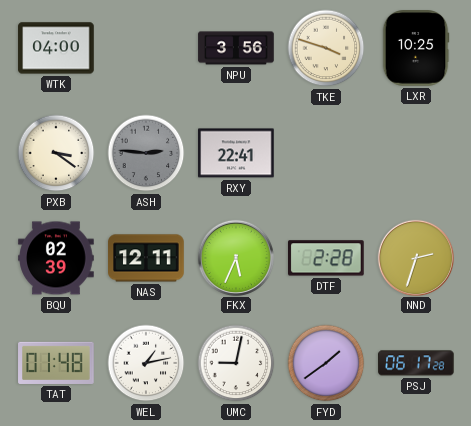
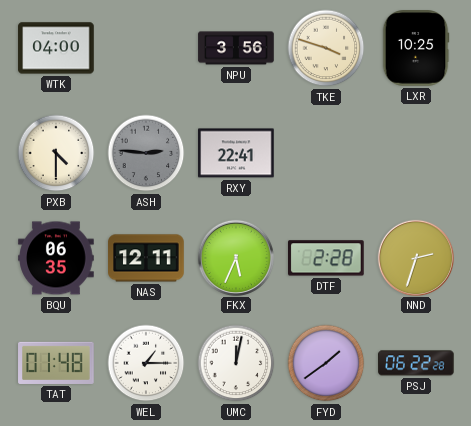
PXB: 3:21 -> 4:30 (56, 153)
BQU: 02:39 -> 06:35 (56, 258)
WEL: 1:13 -> 1:15 (146, 363)
UMC: 9:02 -> 12:02 (236, 363)
PSJ: 06:17 -> 06:22 (416, 363)
